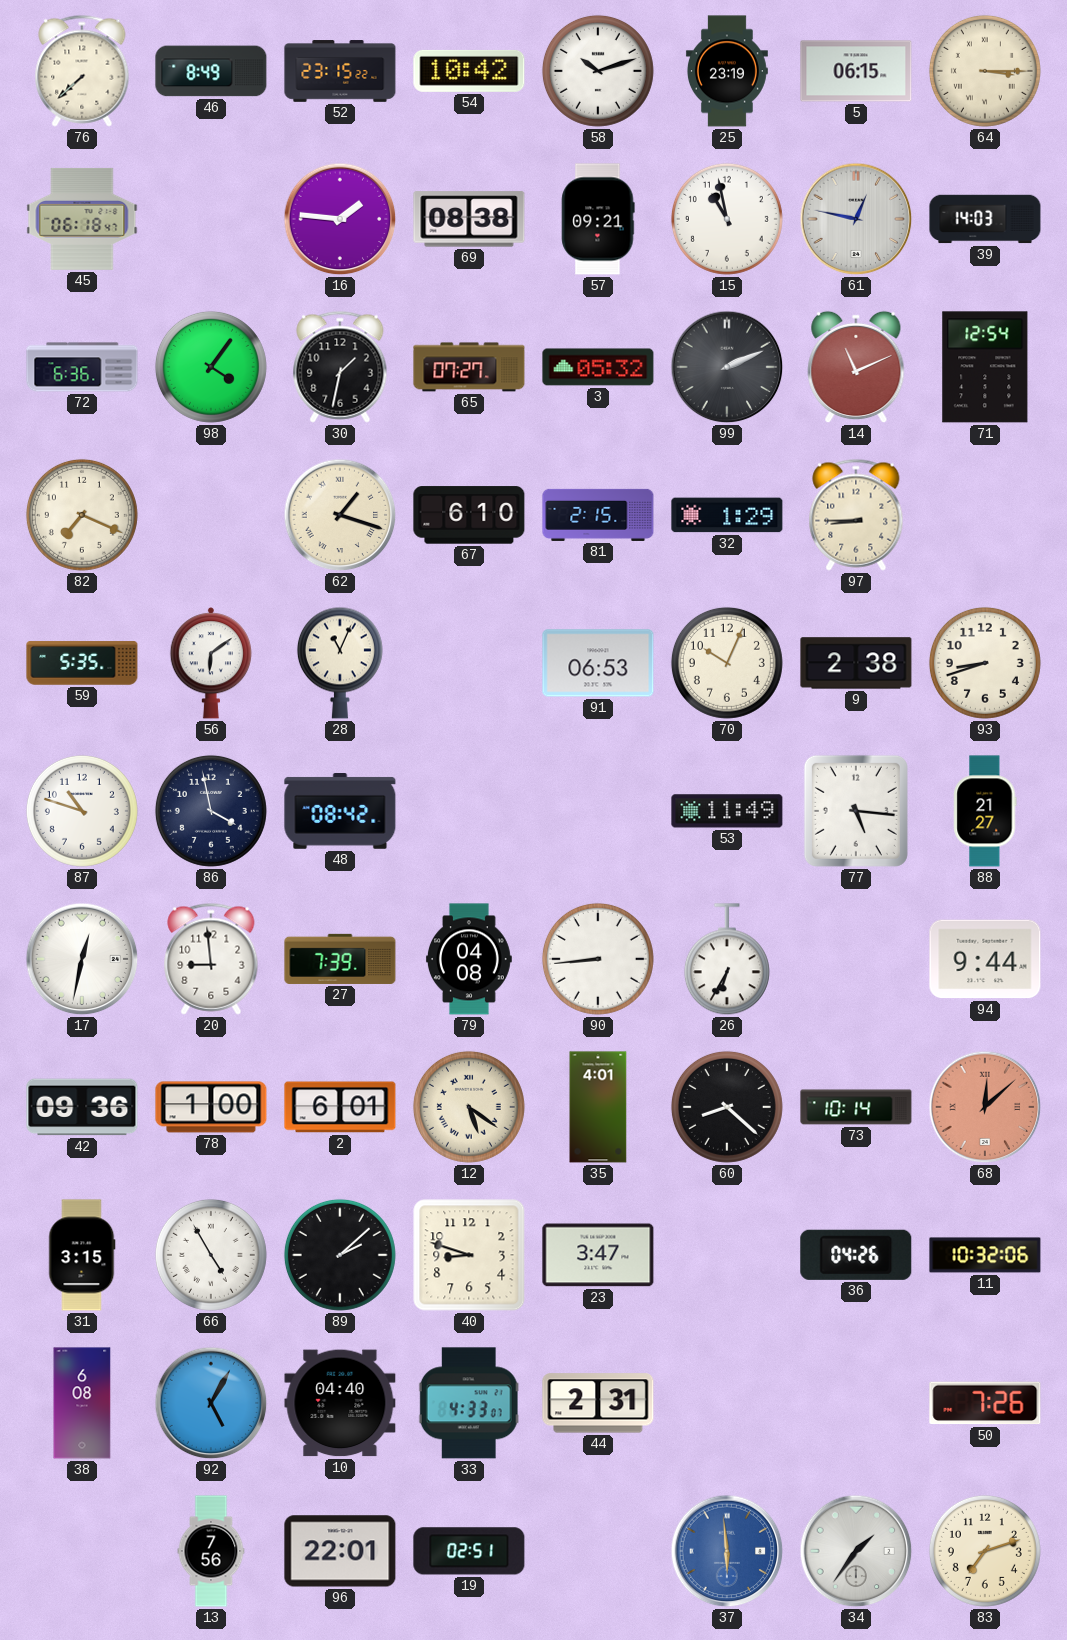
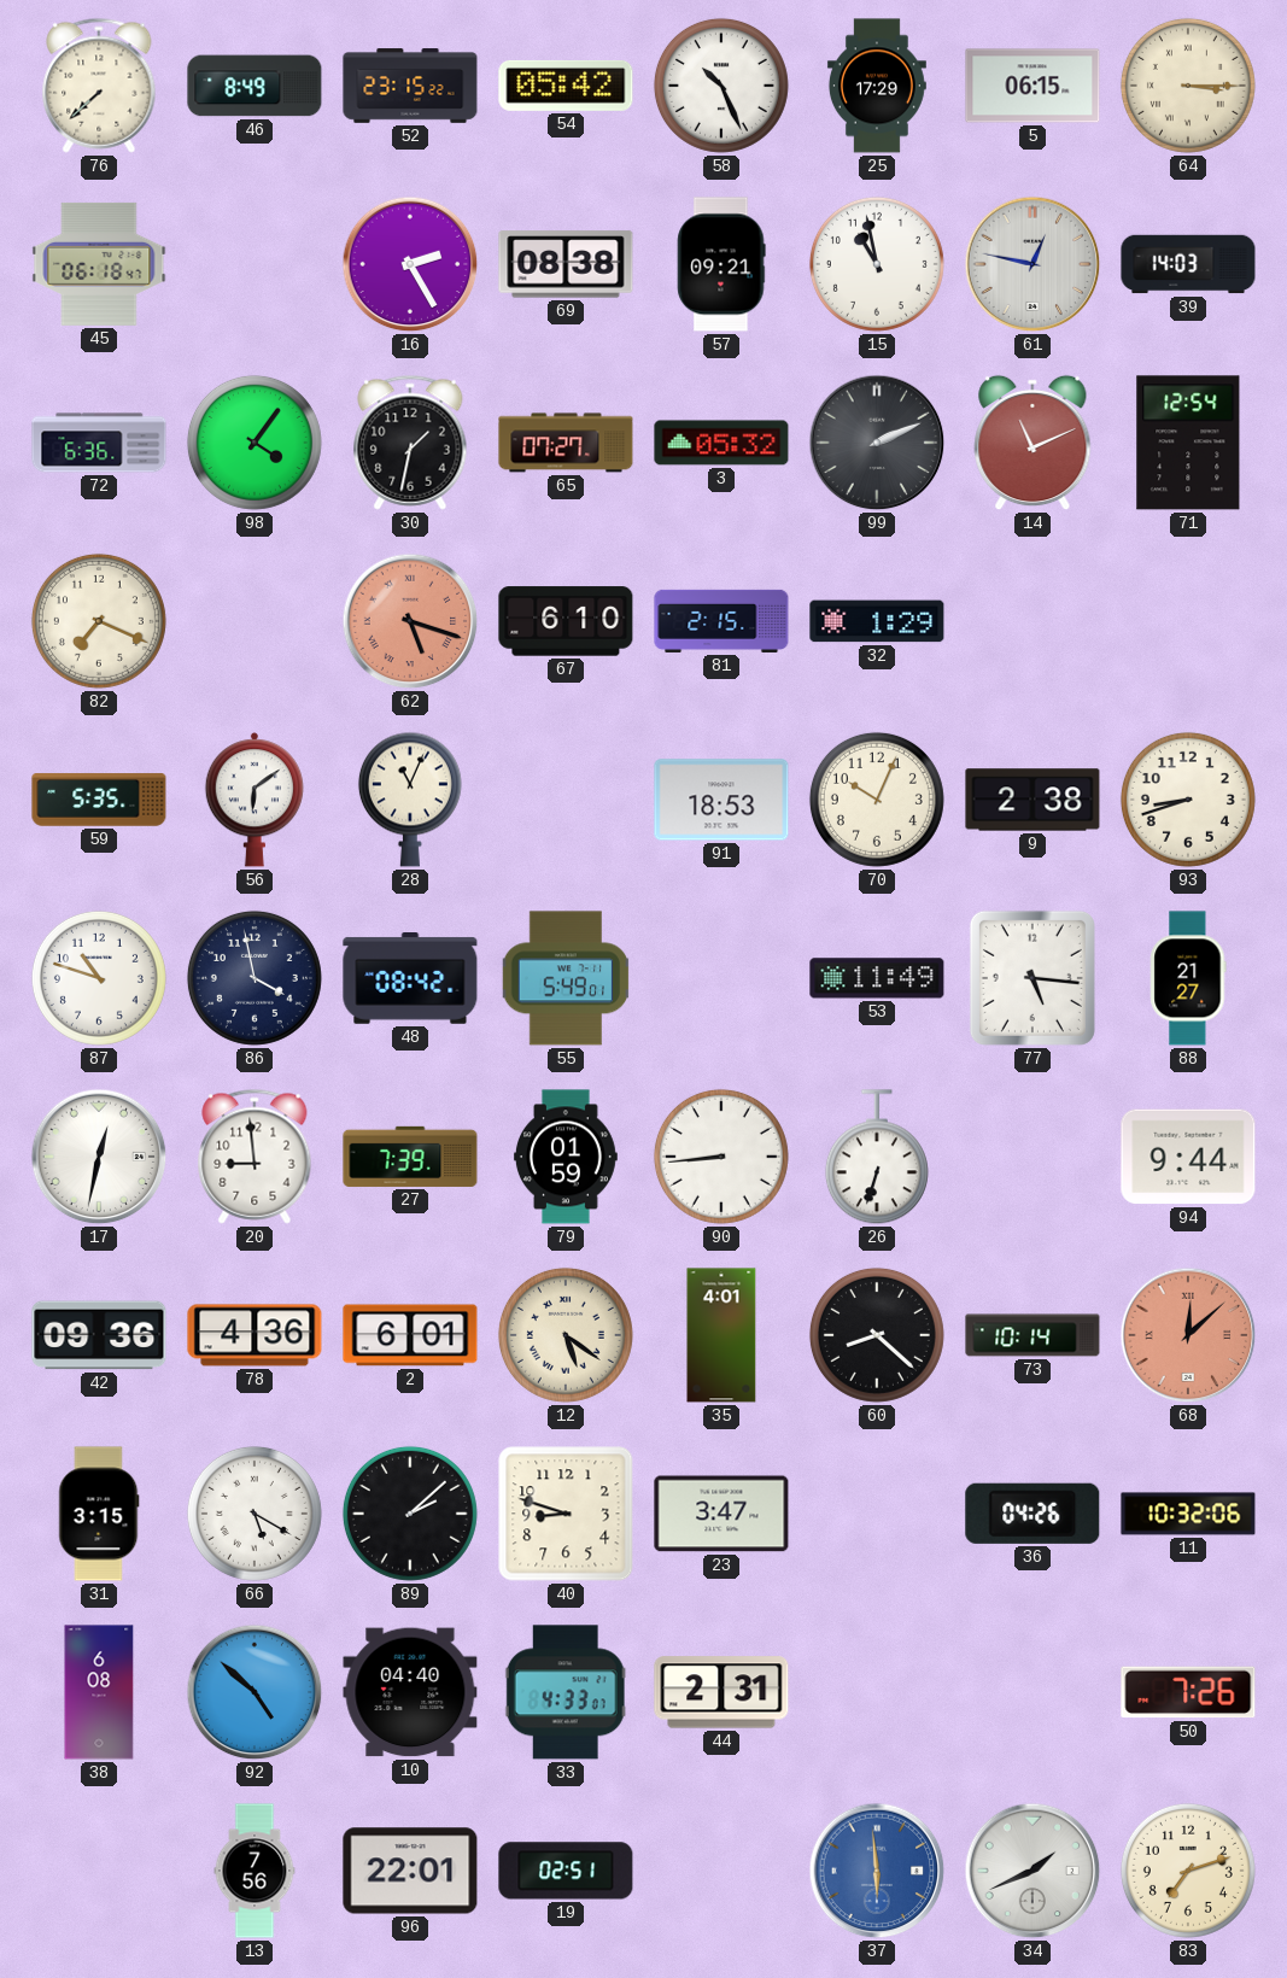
54: 10:42 -> 05:42 (566, 86)
58: 10:12 -> 10:26 (721, 86)
25: 23:19 -> 17:29 (877, 86)
16: 1:46 -> 2:25 (410, 264)
62: 1:18 -> 5:18 (410, 621)
62 dial: cream -> salmon (410, 621)
97: 8:45 -> none (856, 515)
91: 06:53 -> 18:53 (721, 800)
55: none -> 5:49 (564, 978)
79: 04:08 -> 01:59 (566, 1157)
26: 6:35 -> 6:33 (877, 1158)
78: 1:00 -> 4:36 (255, 1335)
66: 4:55 -> 5:20 (255, 1514)
92: 5:05 -> 4:52 (255, 1692)
34: 1:36 -> 1:41 (1032, 1871)
